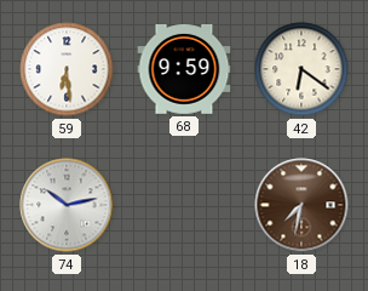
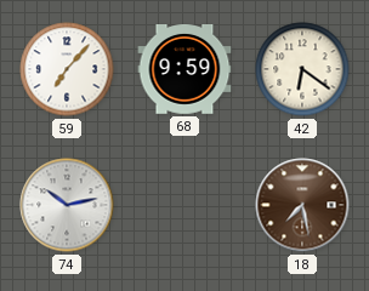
59: 6:29 -> 7:07 (67, 69)
18: 7:32 -> 7:28 (302, 205)
